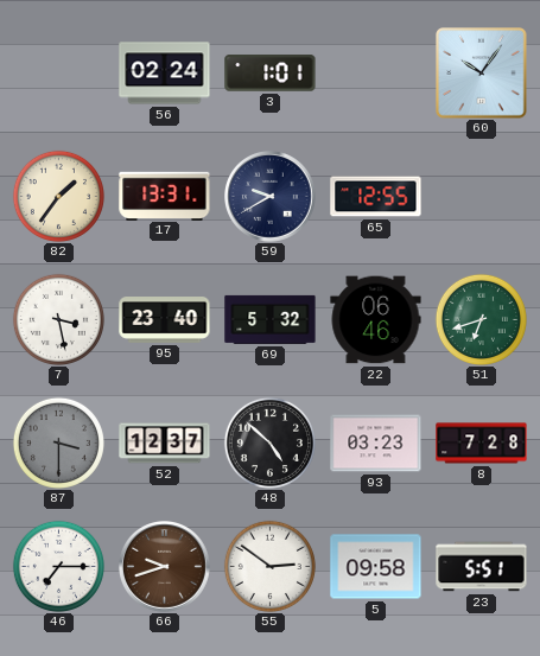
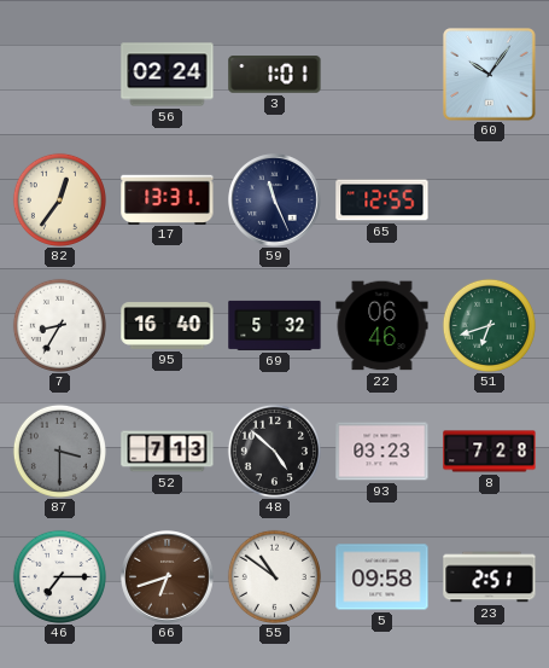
82: 1:36 -> 12:36 (59, 199)
59: 9:40 -> 11:26 (275, 201)
7: 3:28 -> 8:35 (59, 325)
95: 23:40 -> 16:40 (168, 326)
52: 12:37 -> 7:13 (168, 452)
66: 9:42 -> 6:42 (168, 577)
55: 2:51 -> 10:51 (274, 576)
23: 5:51 -> 2:51 (490, 577)
